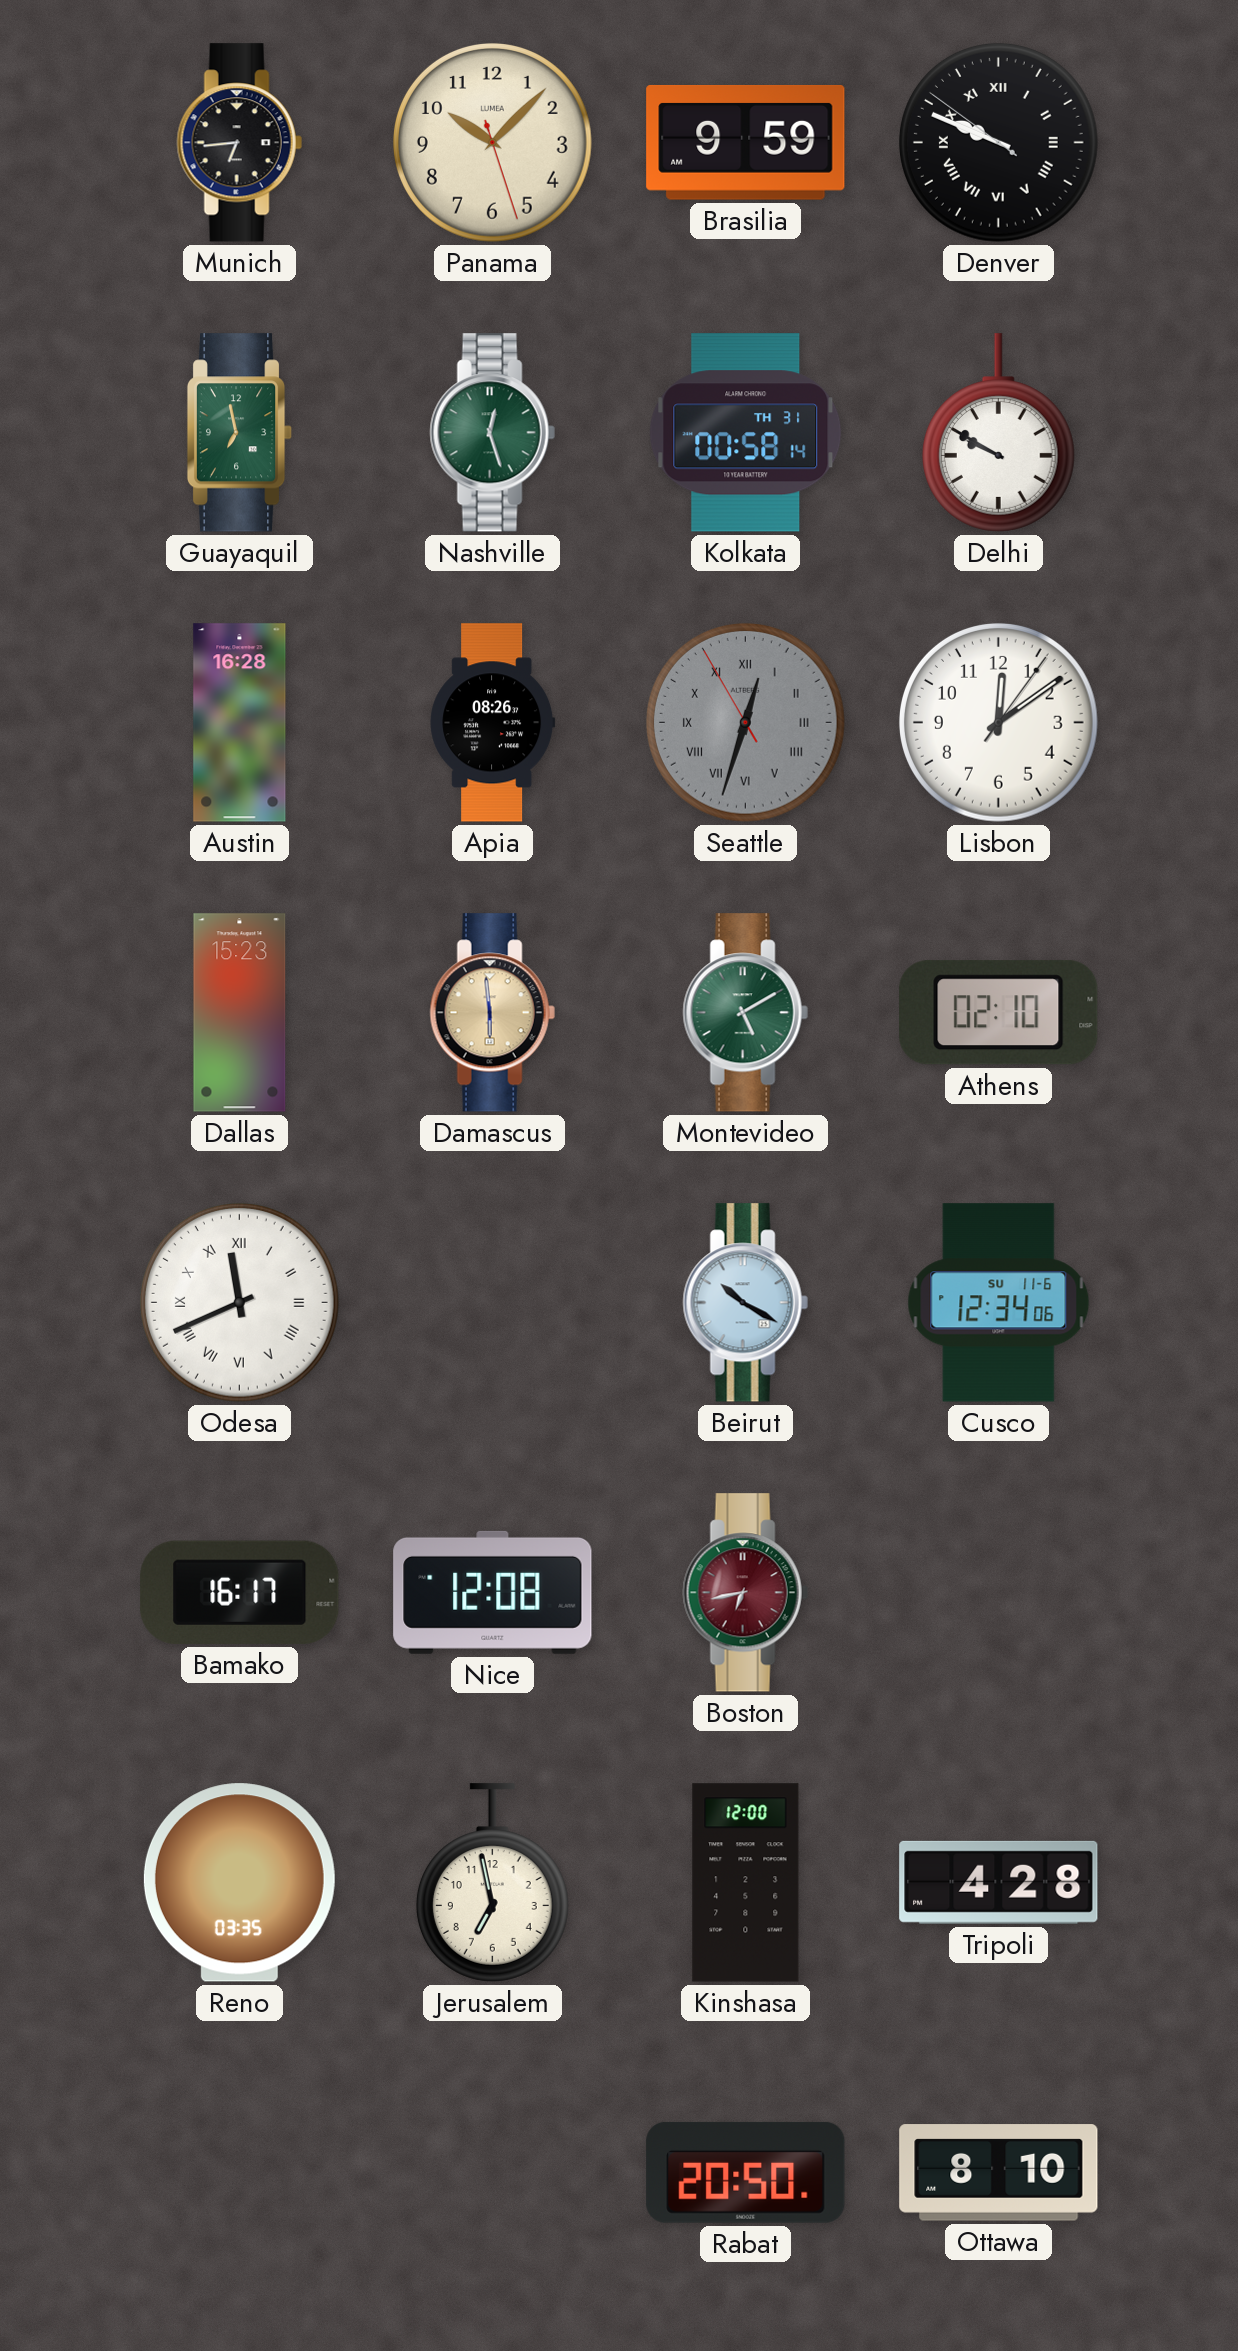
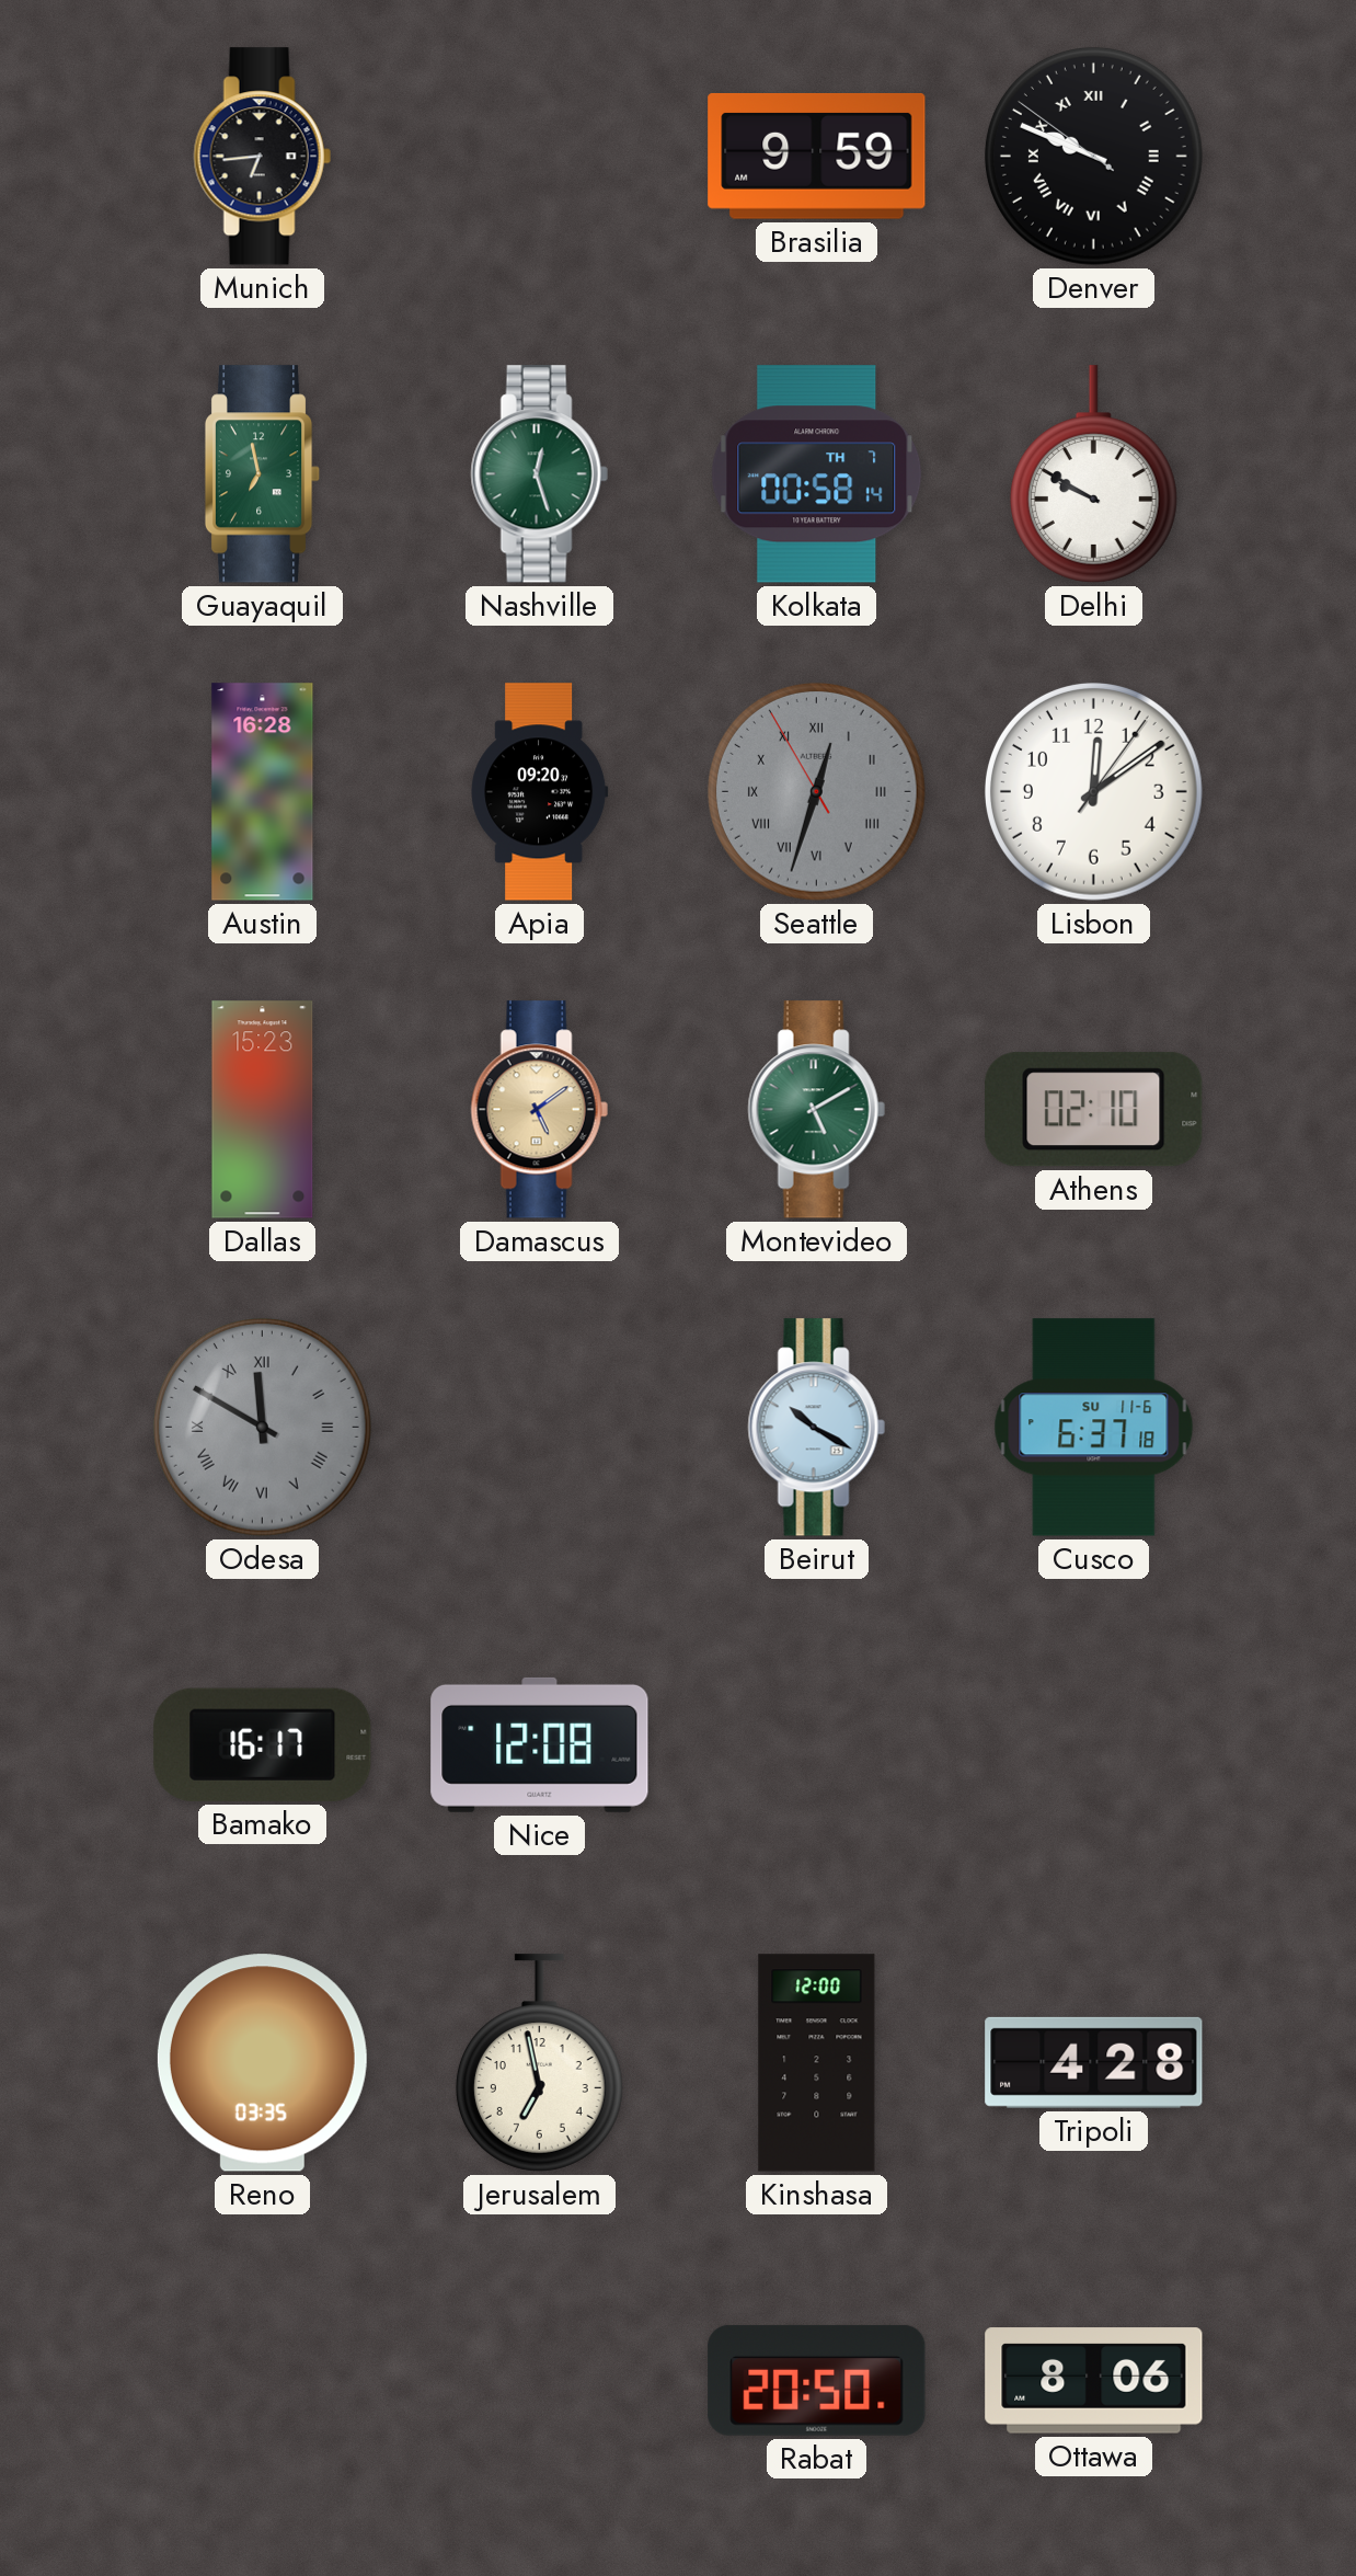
Panama: 10:07 -> none (492, 142)
Kolkata date: TH 31 -> TH 7 (817, 474)
Apia: 08:26 -> 09:20 (540, 792)
Damascus: 5:59 -> 5:09 (539, 1110)
Odesa: 11:41 -> 11:50 (262, 1427)
Odesa dial: white -> grey (262, 1427)
Cusco: 12:34 -> 6:37 (1094, 1428)
Boston: 6:43 -> none (745, 1593)
Ottawa: 8:10 -> 8:06 (1094, 2381)
